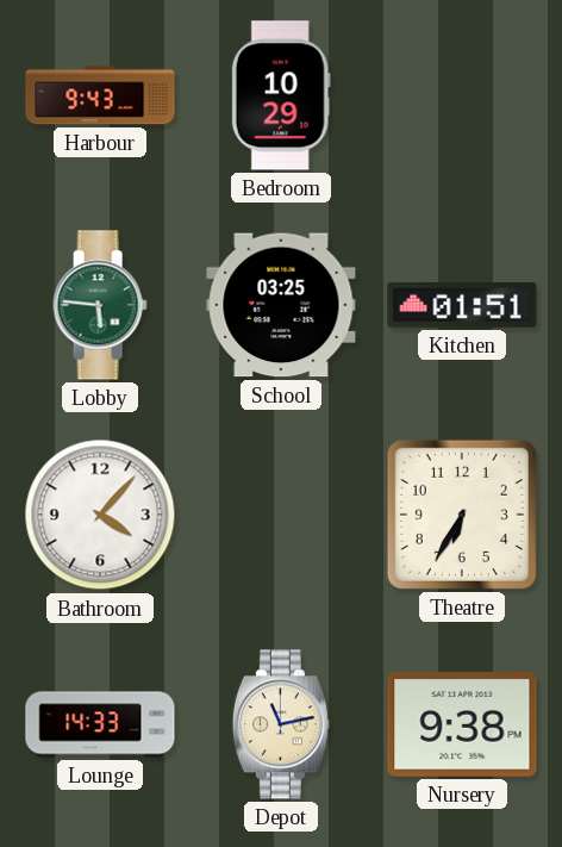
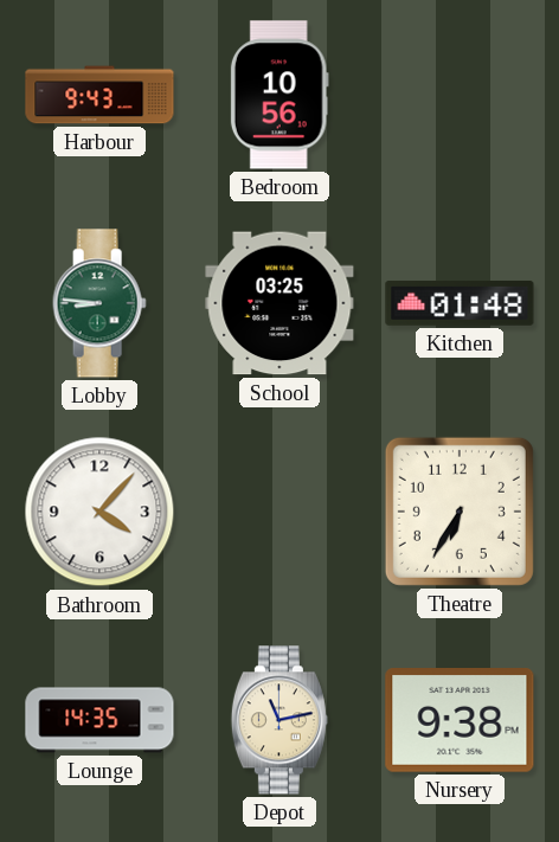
Bedroom: 10:29 -> 10:56 (279, 95)
Lobby: 5:46 -> 8:46 (99, 303)
Kitchen: 01:51 -> 01:48 (460, 303)
Lounge: 14:33 -> 14:35 (99, 720)
